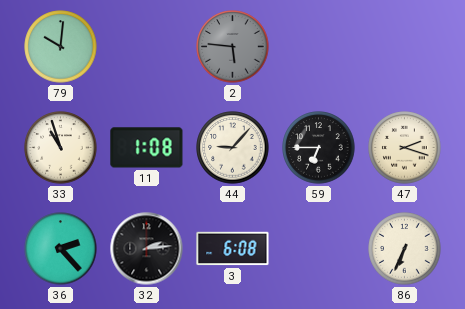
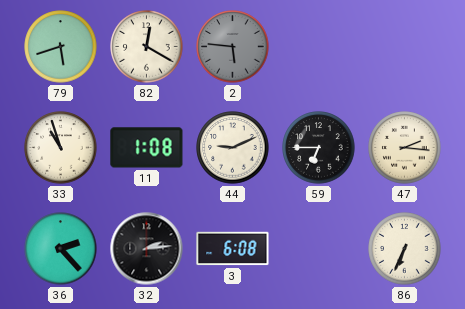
79: 10:01 -> 5:42 (61, 47)
82: none -> 12:20 (147, 47)
44: 9:07 -> 9:11 (233, 148)
47: 2:18 -> 2:16 (405, 148)
